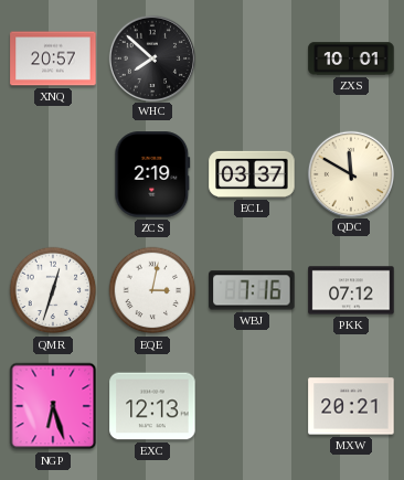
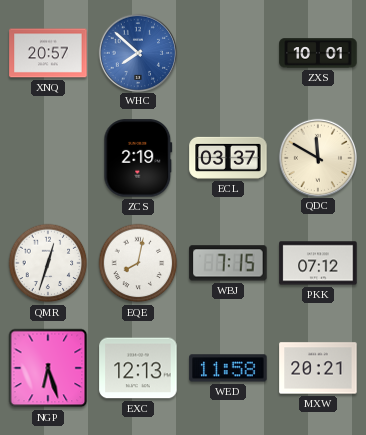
WHC dial: black -> blue (137, 52)
EQE: 3:02 -> 8:02 (138, 263)
WBJ: 7:16 -> 7:15 (228, 263)
WED: none -> 11:58 (228, 368)
